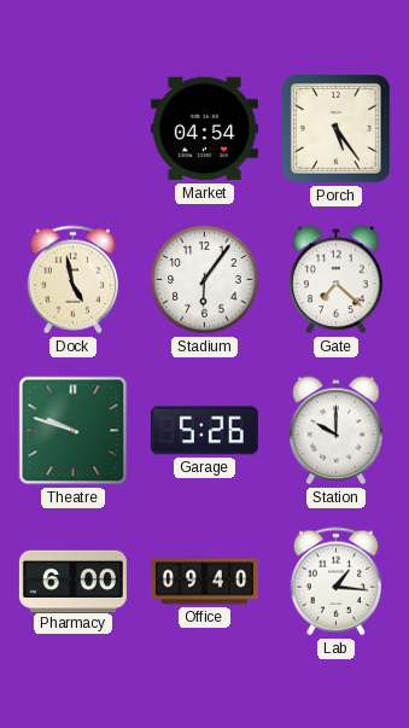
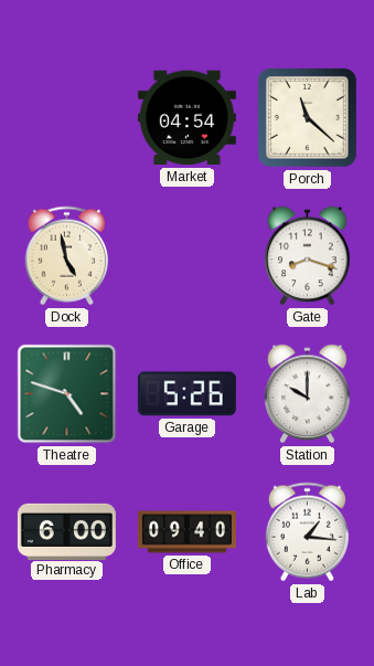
Porch: 5:24 -> 11:22 (307, 117)
Stadium: 6:06 -> none (205, 280)
Gate: 7:22 -> 8:18 (308, 256)
Theatre: 9:48 -> 4:48 (67, 394)
